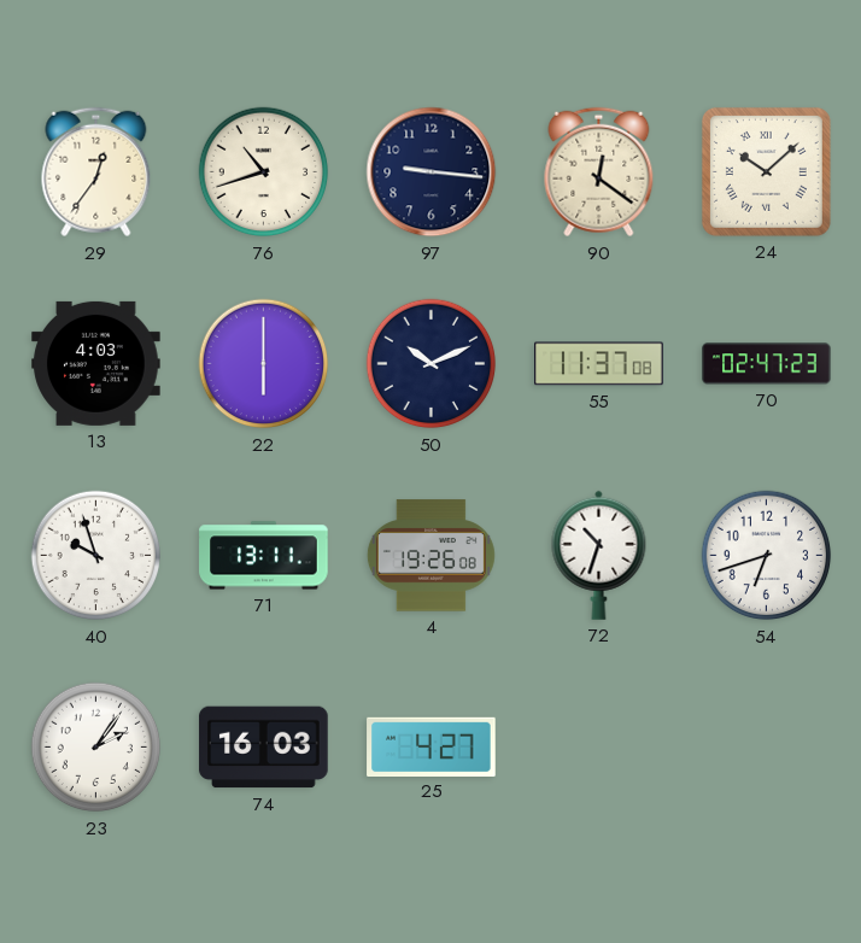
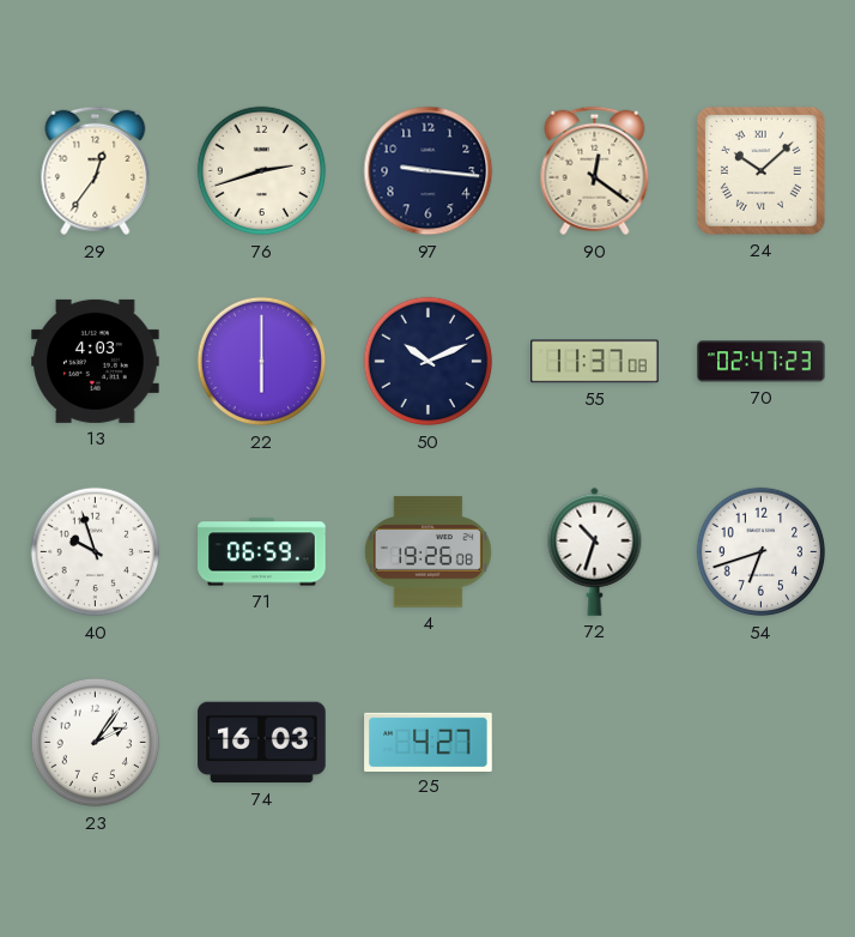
76: 10:42 -> 2:42 (262, 171)
71: 13:11 -> 06:59 (262, 552)
